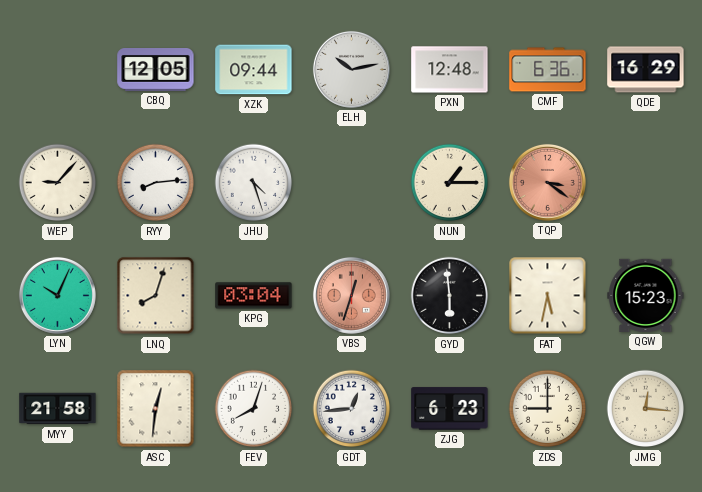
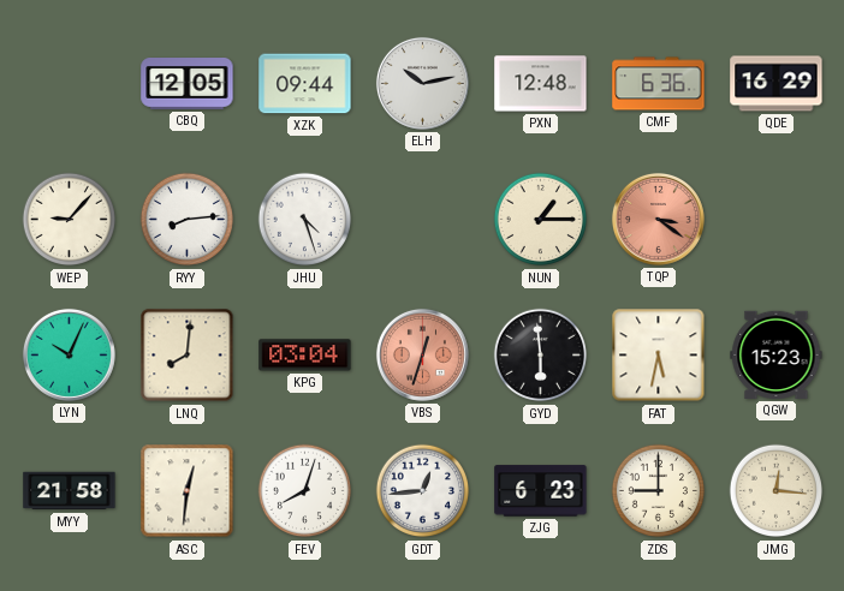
LNQ: 8:03 -> 8:01 (188, 356)
